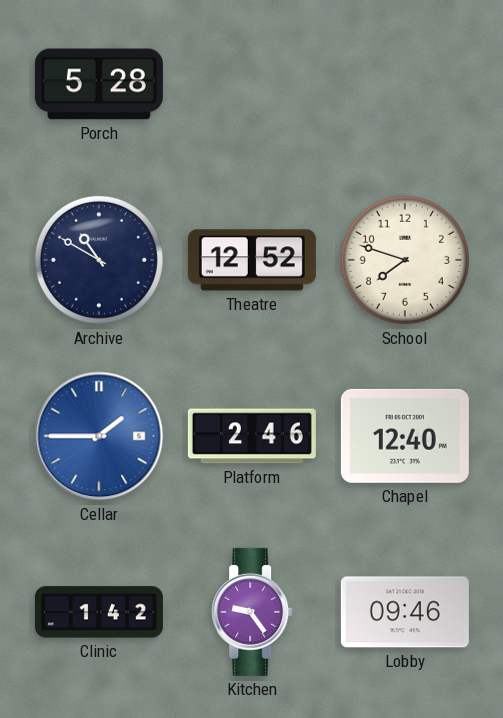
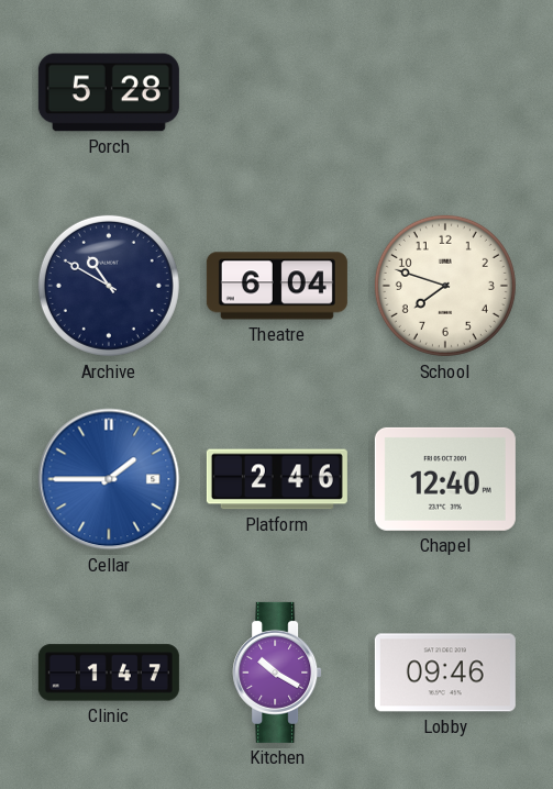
Theatre: 12:52 -> 6:04 (277, 286)
Clinic: 1:42 -> 1:47 (109, 673)
Kitchen: 9:24 -> 10:20 (277, 673)
